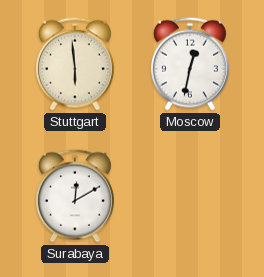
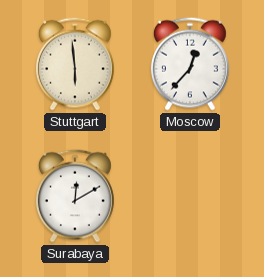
Moscow: 12:32 -> 12:37 (190, 64)
